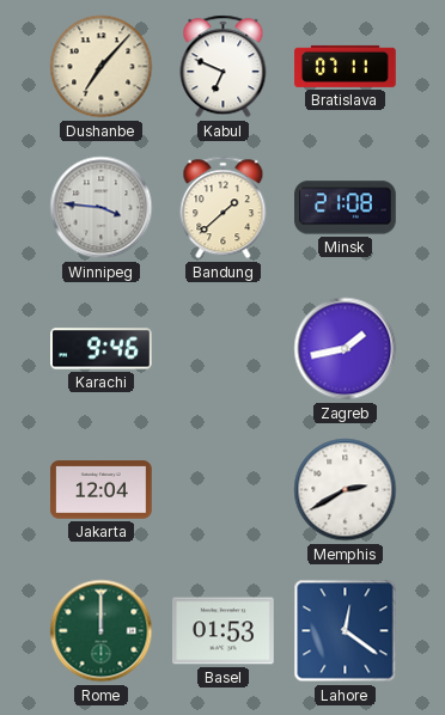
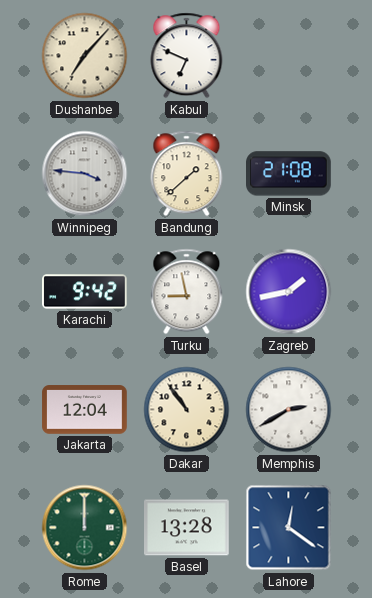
Bratislava: 07:11 -> none (346, 66)
Karachi: 9:46 -> 9:42 (85, 292)
Turku: none -> 8:58 (187, 292)
Dakar: none -> 10:54 (187, 410)
Basel: 01:53 -> 13:28 (187, 528)
